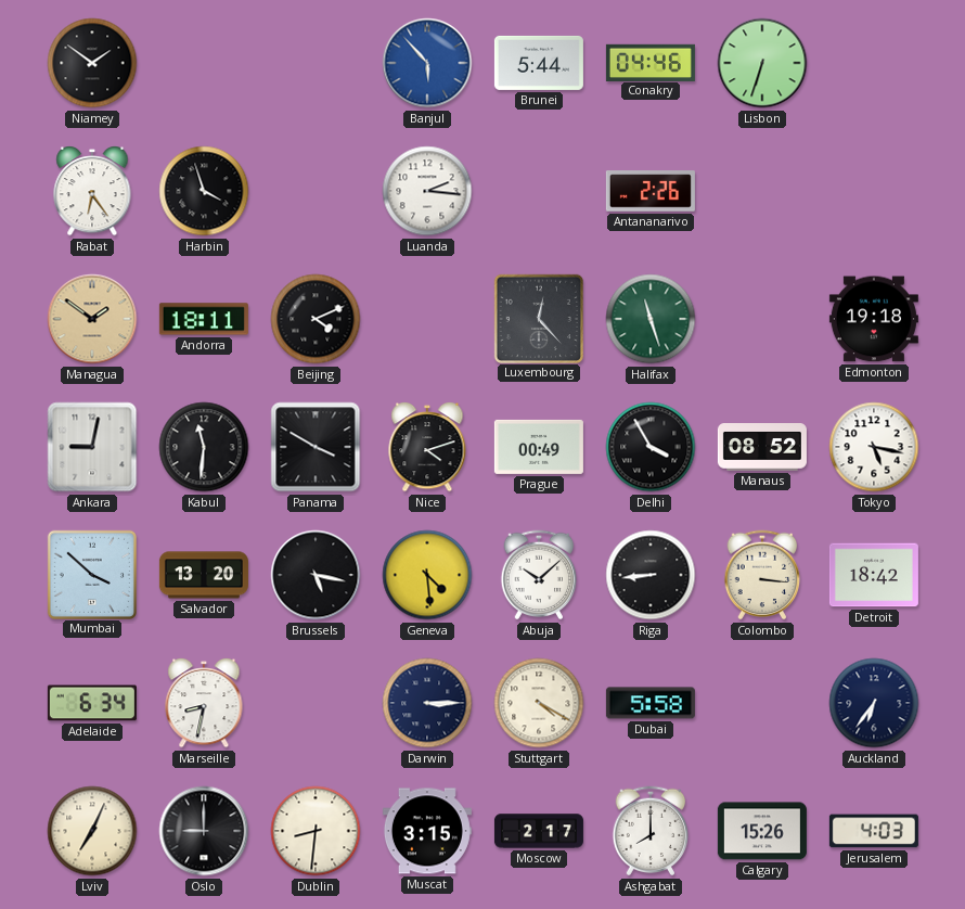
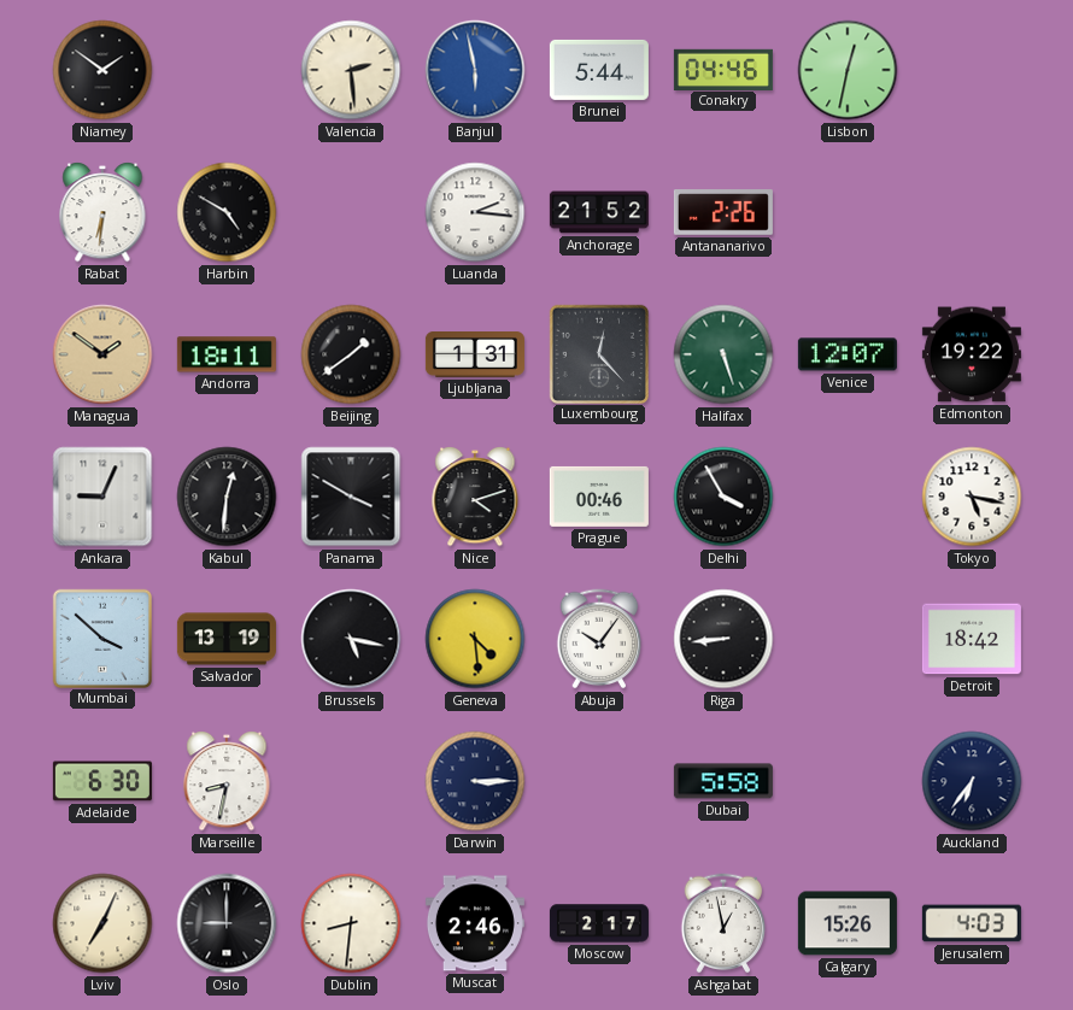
Valencia: none -> 2:29 (351, 70)
Banjul: 5:53 -> 5:58 (475, 70)
Lisbon: 6:33 -> 12:32 (848, 70)
Rabat: 6:24 -> 6:31 (102, 213)
Harbin: 3:57 -> 4:50 (227, 212)
Anchorage: none -> 21:52 (599, 212)
Beijing: 4:11 -> 1:39 (351, 354)
Ljubljana: none -> 1:31 (475, 356)
Halifax: 11:27 -> 5:27 (723, 354)
Venice: none -> 12:07 (848, 354)
Edmonton: 19:18 -> 19:22 (972, 354)
Ankara: 9:02 -> 9:04 (102, 497)
Kabul: 11:31 -> 12:31 (227, 497)
Prague: 00:49 -> 00:46 (599, 497)
Manaus: 08:52 -> none (762, 447)
Salvador: 13:20 -> 13:19 (227, 639)
Abuja: 10:08 -> 10:06 (599, 639)
Colombo: 3:16 -> none (762, 575)
Adelaide: 6:34 -> 6:30 (102, 781)
Stuttgart: 4:20 -> none (539, 703)
Muscat: 3:15 -> 2:46 (475, 923)
Ashgabat: 8:00 -> 12:58 (723, 923)
